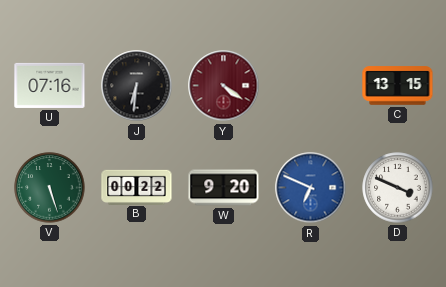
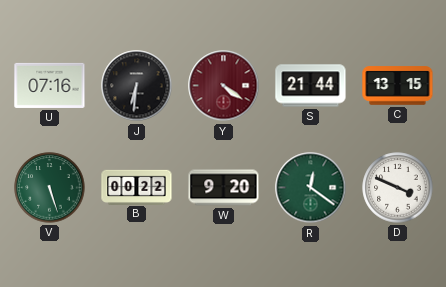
S: none -> 21:44 (311, 86)
R: 6:49 -> 12:21 (311, 188)
R dial: blue -> green (311, 188)
